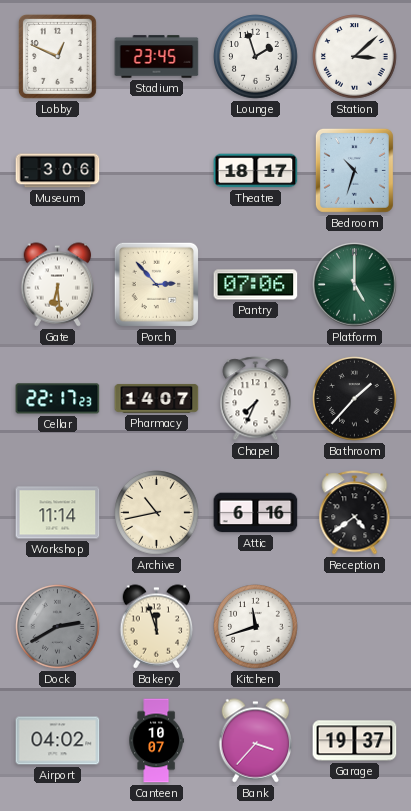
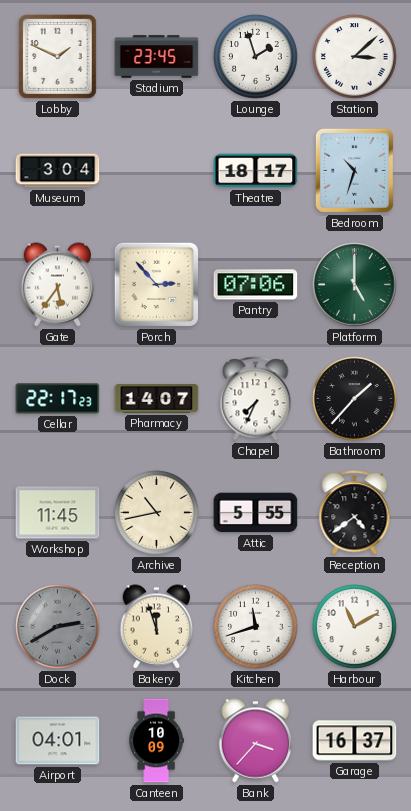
Lobby: 12:49 -> 1:49 (57, 56)
Museum: 3:06 -> 3:04 (58, 171)
Gate: 6:29 -> 5:36 (58, 285)
Workshop: 11:14 -> 11:45 (58, 513)
Attic: 6:16 -> 5:55 (256, 513)
Harbour: none -> 11:10 (355, 627)
Airport: 04:02 -> 04:01 (58, 741)
Canteen: 10:07 -> 10:09 (156, 741)
Garage: 19:37 -> 16:37 (355, 741)
